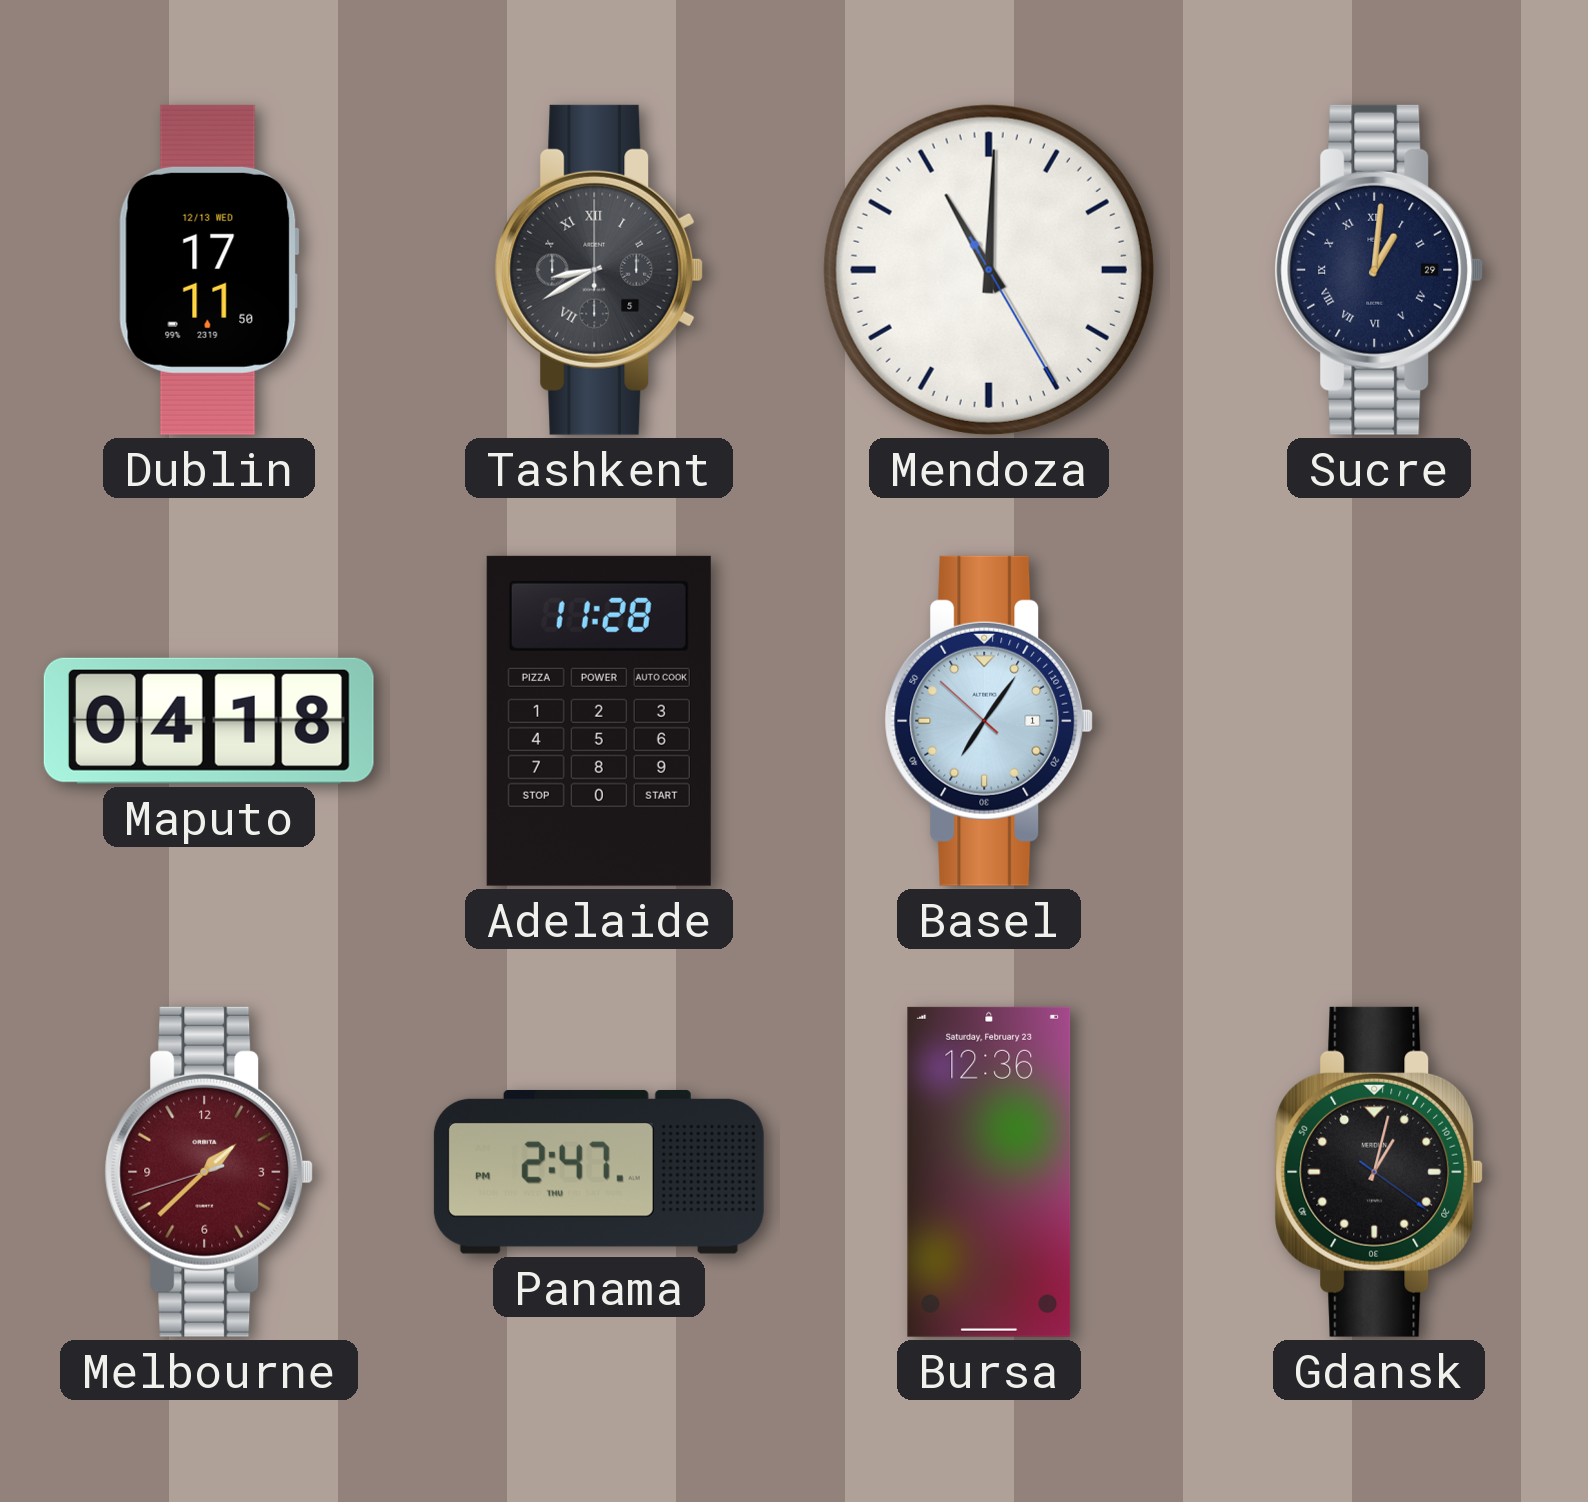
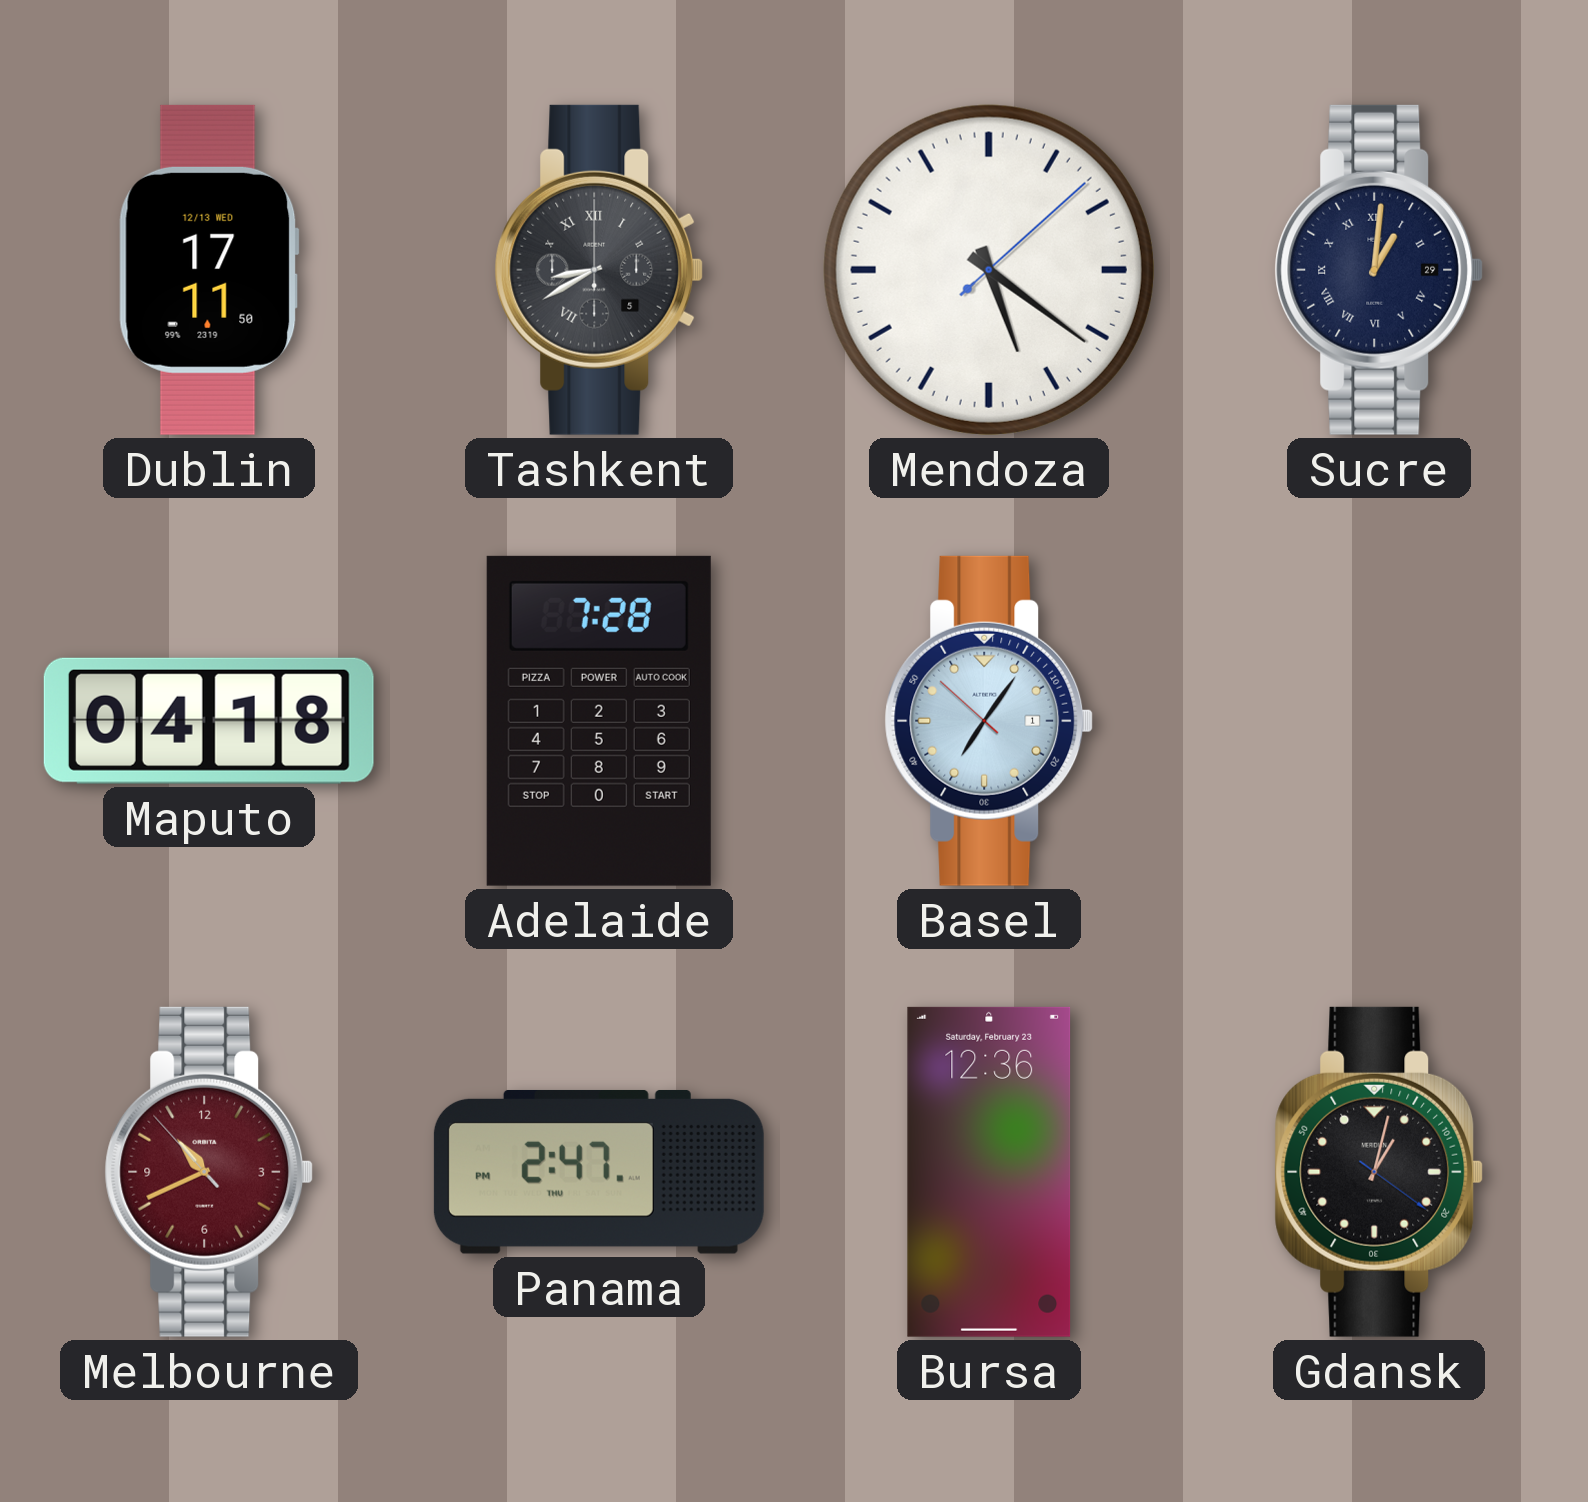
Mendoza: 11:00 -> 5:21 (989, 270)
Adelaide: 11:28 -> 7:28 (599, 721)
Melbourne: 1:37 -> 10:40 (209, 1172)
